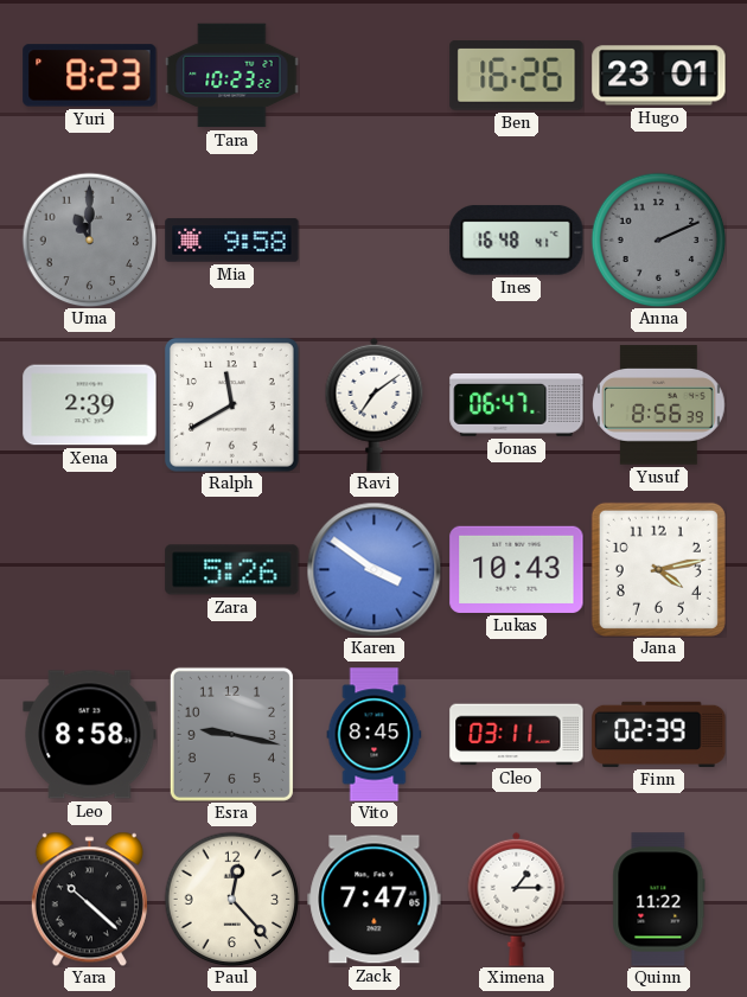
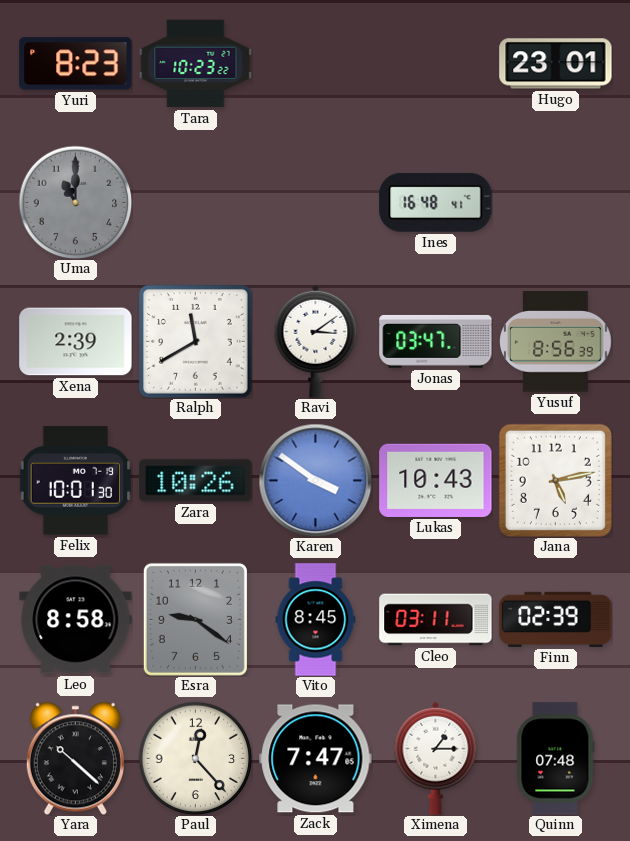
Ben: 16:26 -> none (517, 76)
Mia: 9:58 -> none (232, 241)
Anna: 2:11 -> none (658, 239)
Ravi: 7:09 -> 3:09 (316, 341)
Jonas: 06:47 -> 03:47 (436, 341)
Felix: none -> 10:01 (75, 481)
Zara: 5:26 -> 10:26 (196, 481)
Jana: 4:13 -> 5:13 (555, 480)
Esra: 9:17 -> 9:21 (195, 619)
Quinn: 11:22 -> 07:48 (556, 759)
